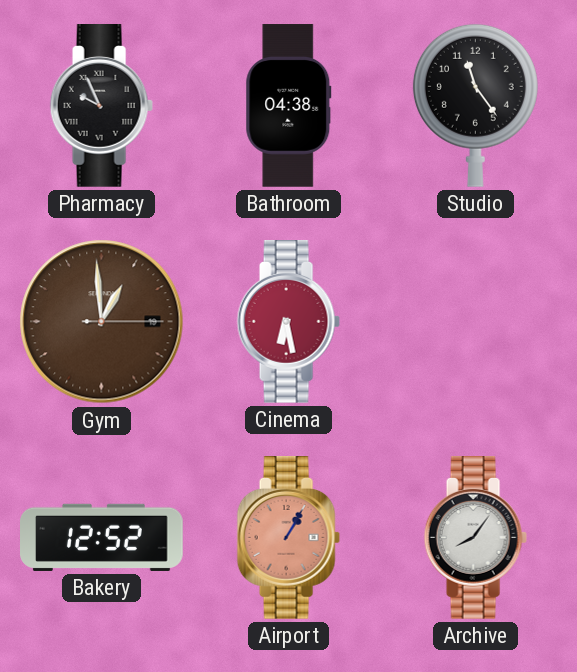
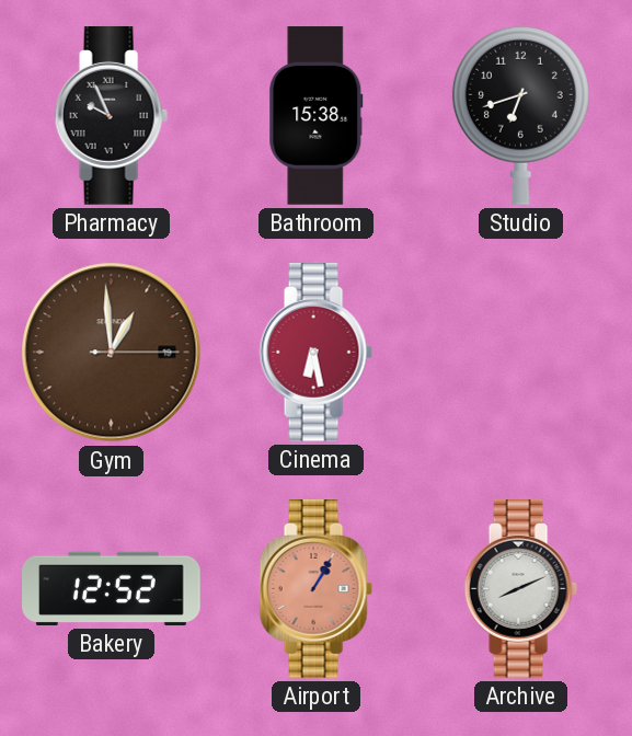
Bathroom: 04:38 -> 15:38 (317, 116)
Studio: 11:24 -> 6:42 (520, 115)
Archive: 8:06 -> 8:11 (520, 589)
